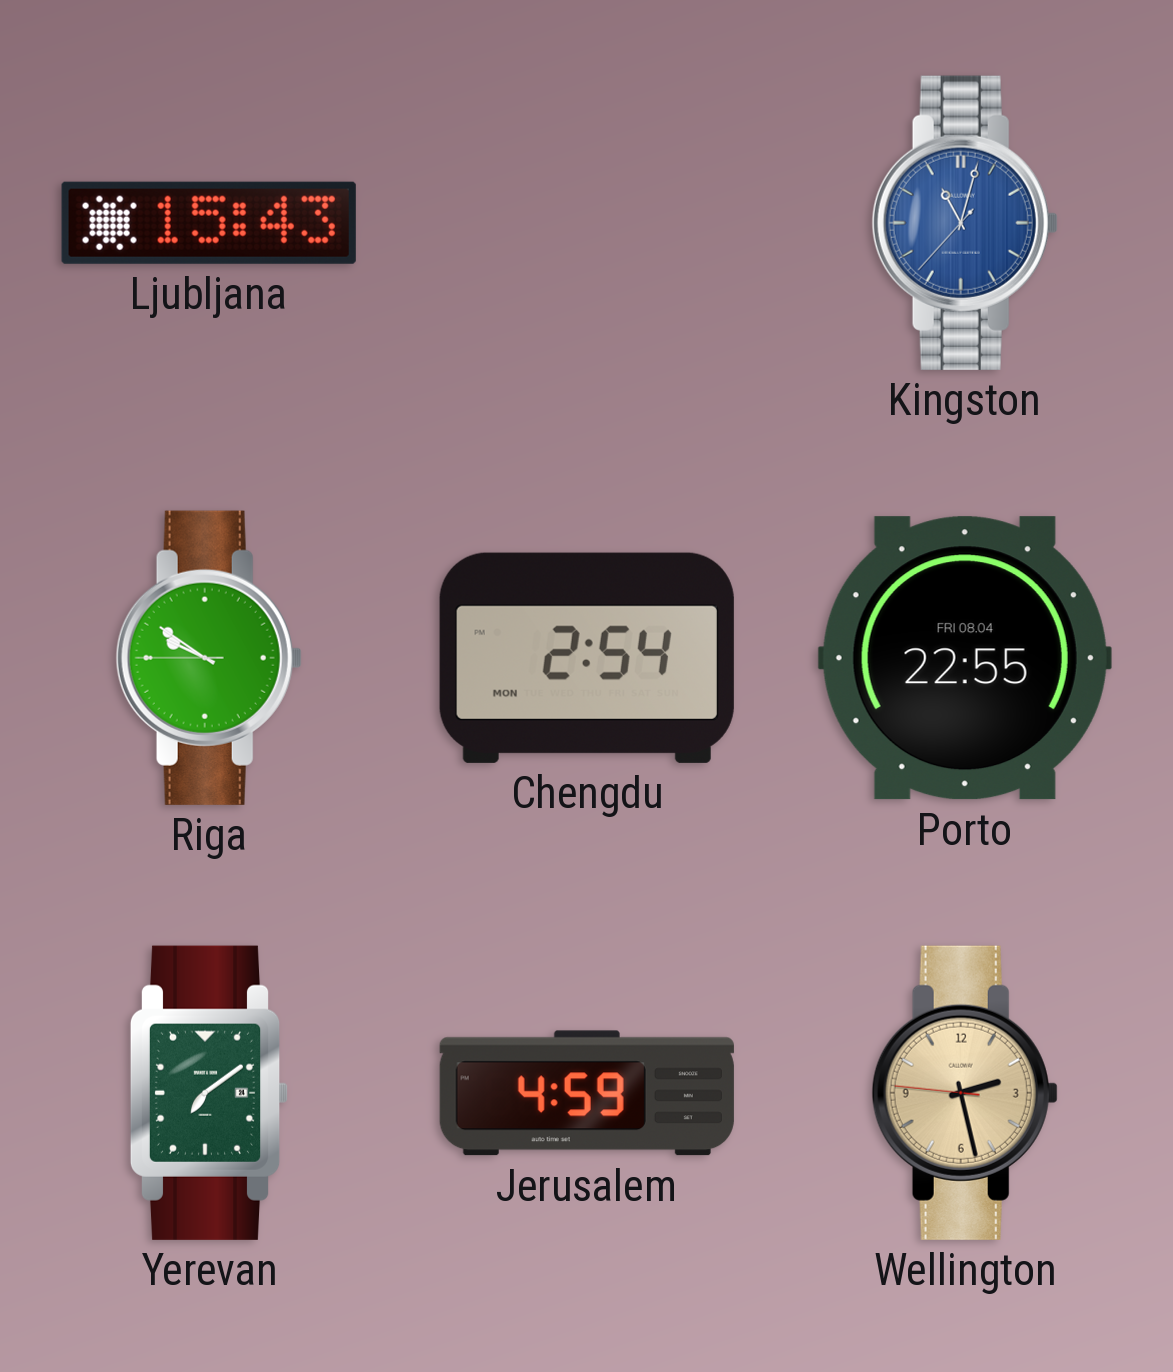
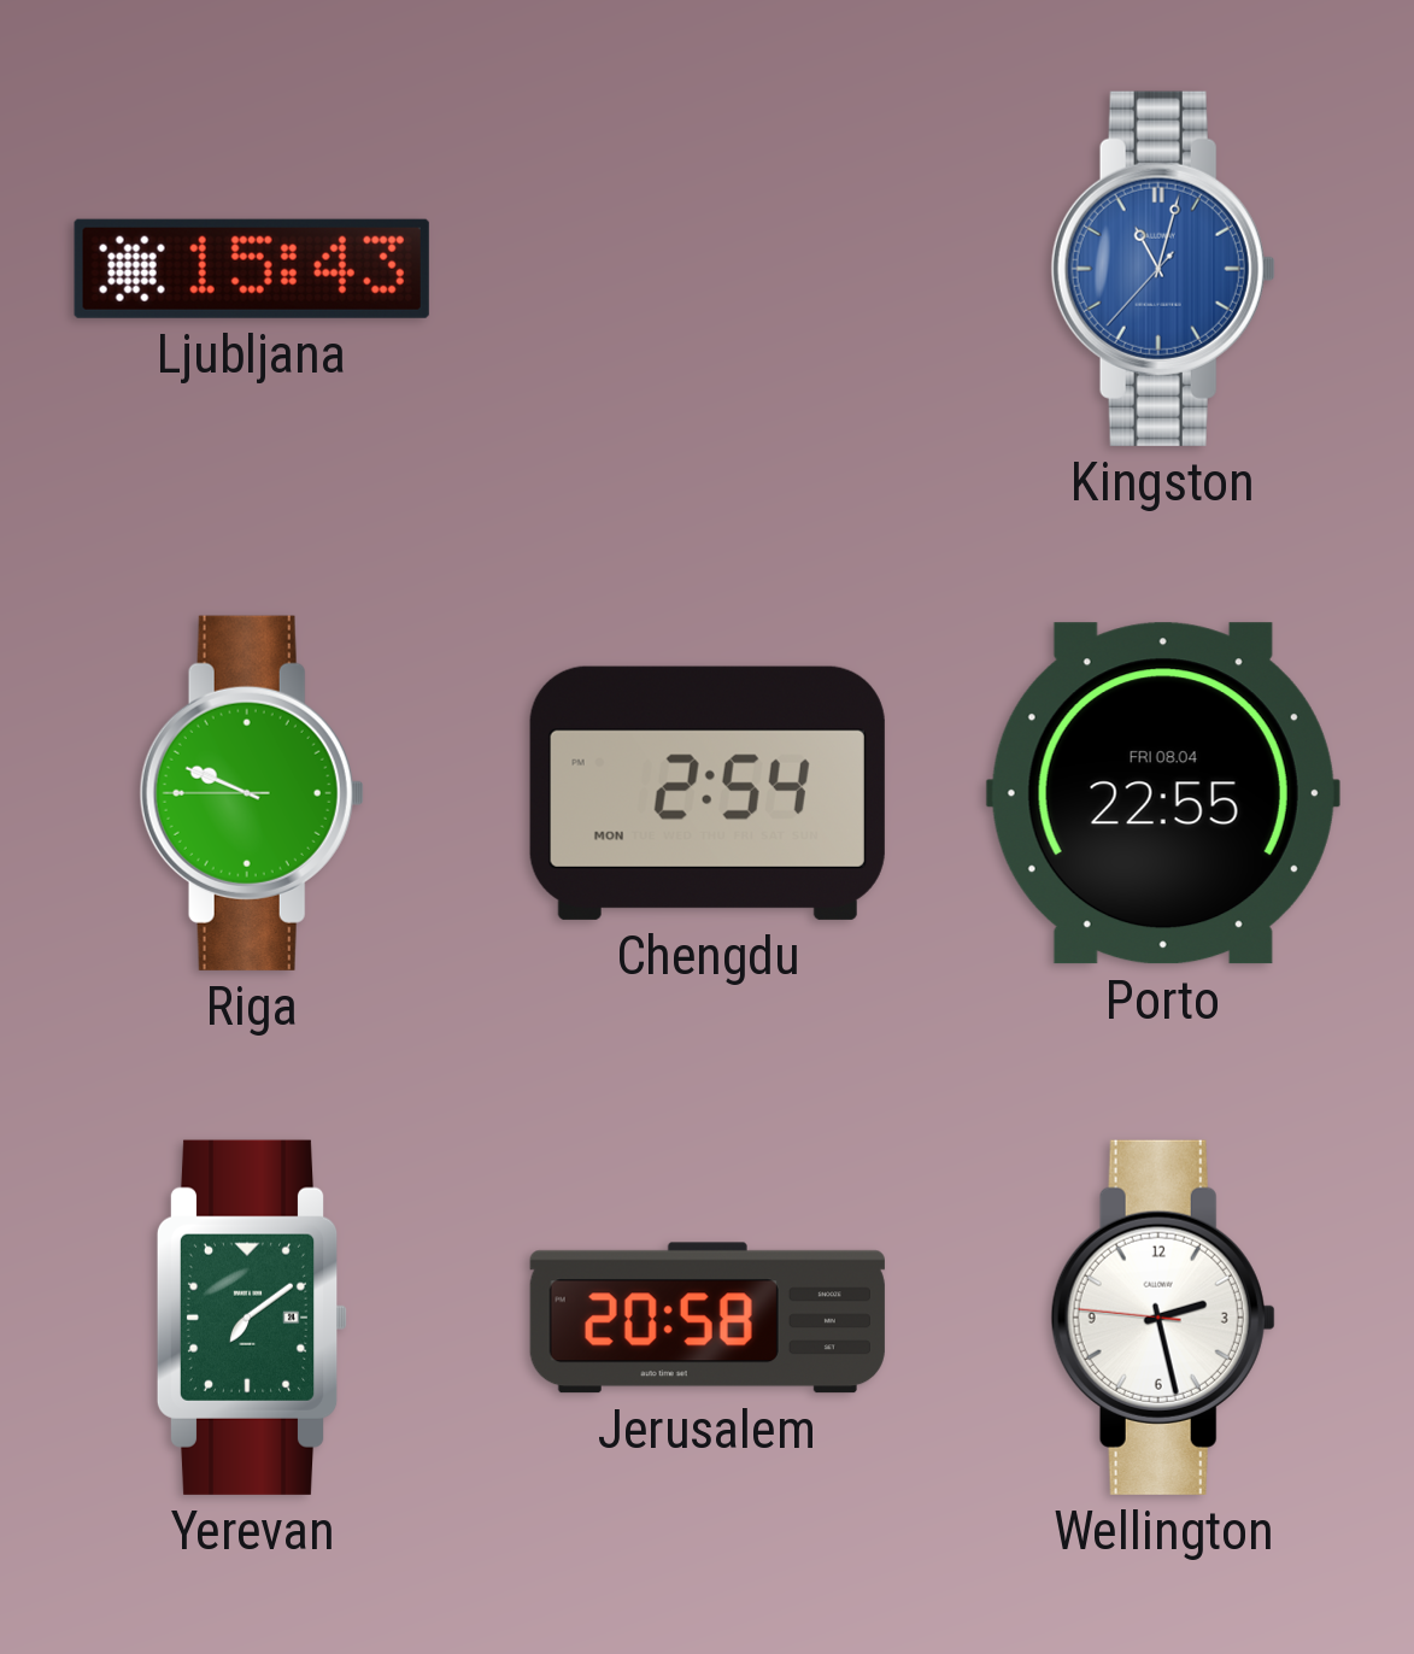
Riga: 9:50 -> 9:48 (252, 793)
Jerusalem: 4:59 -> 20:58 (708, 1318)
Wellington dial: champagne -> white (1163, 1318)
